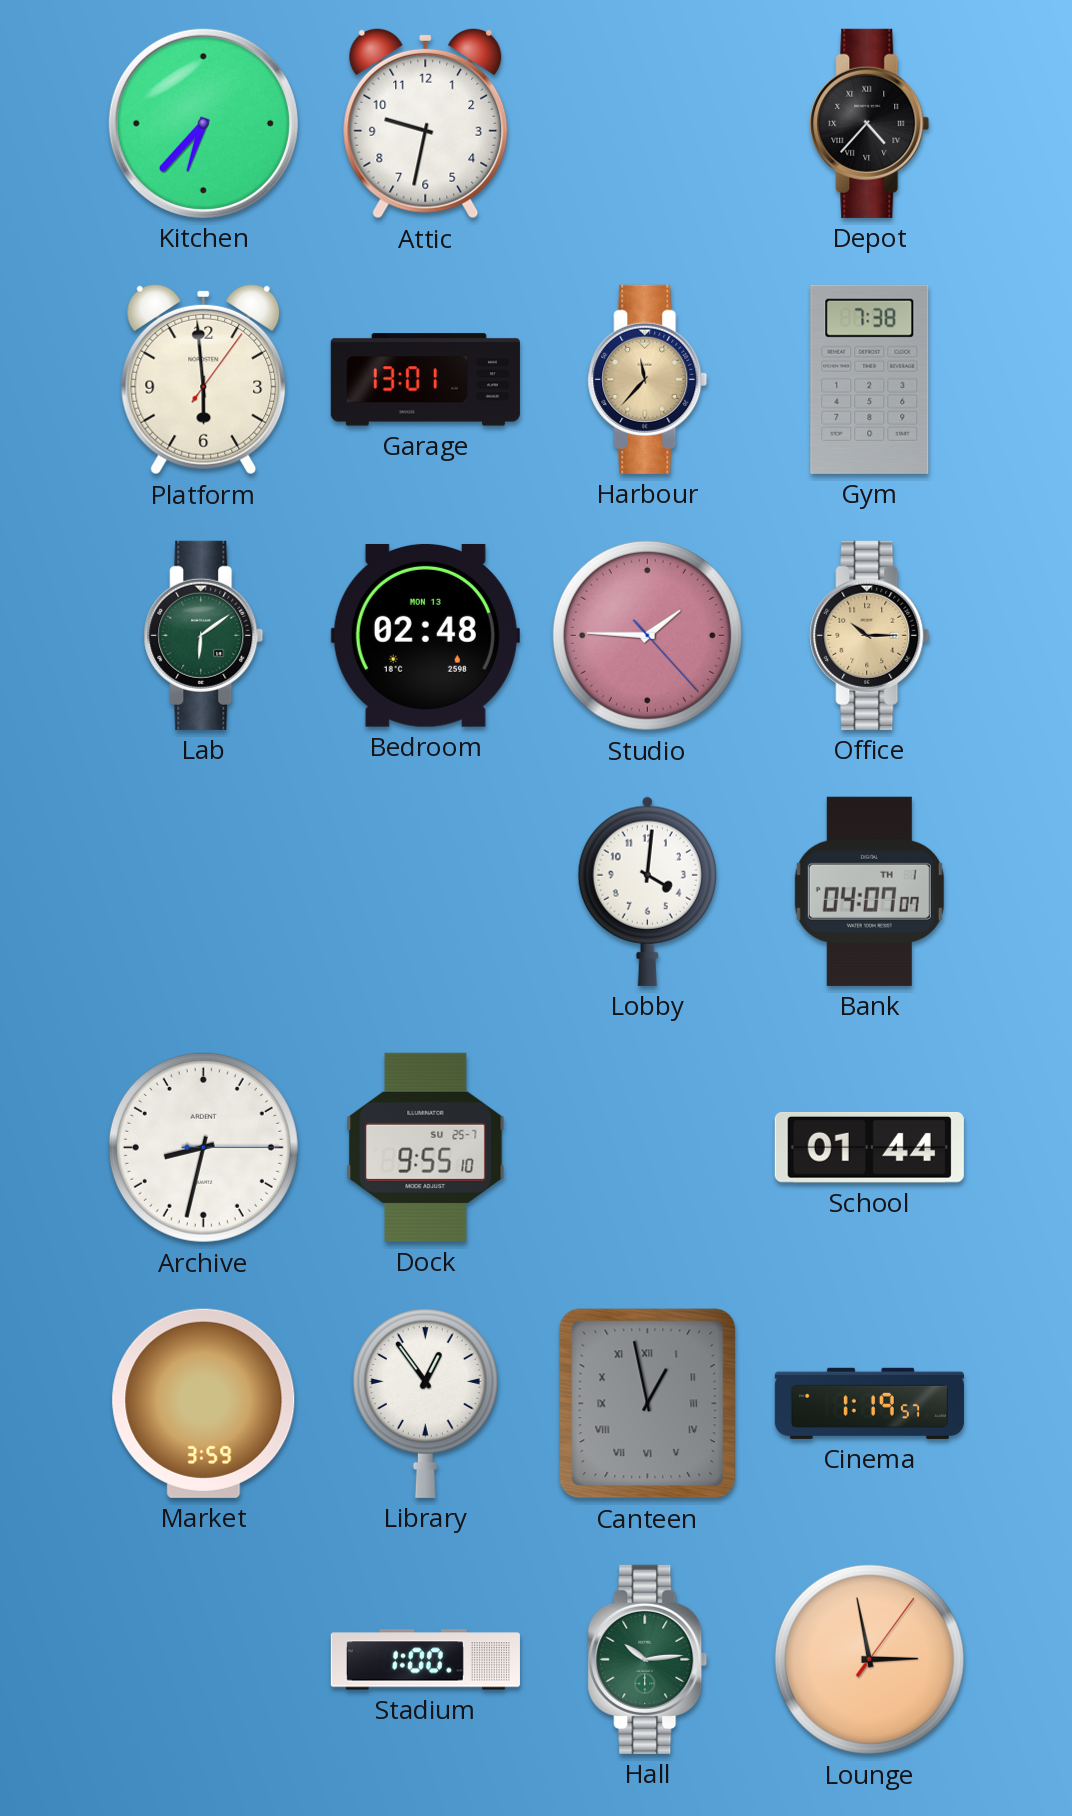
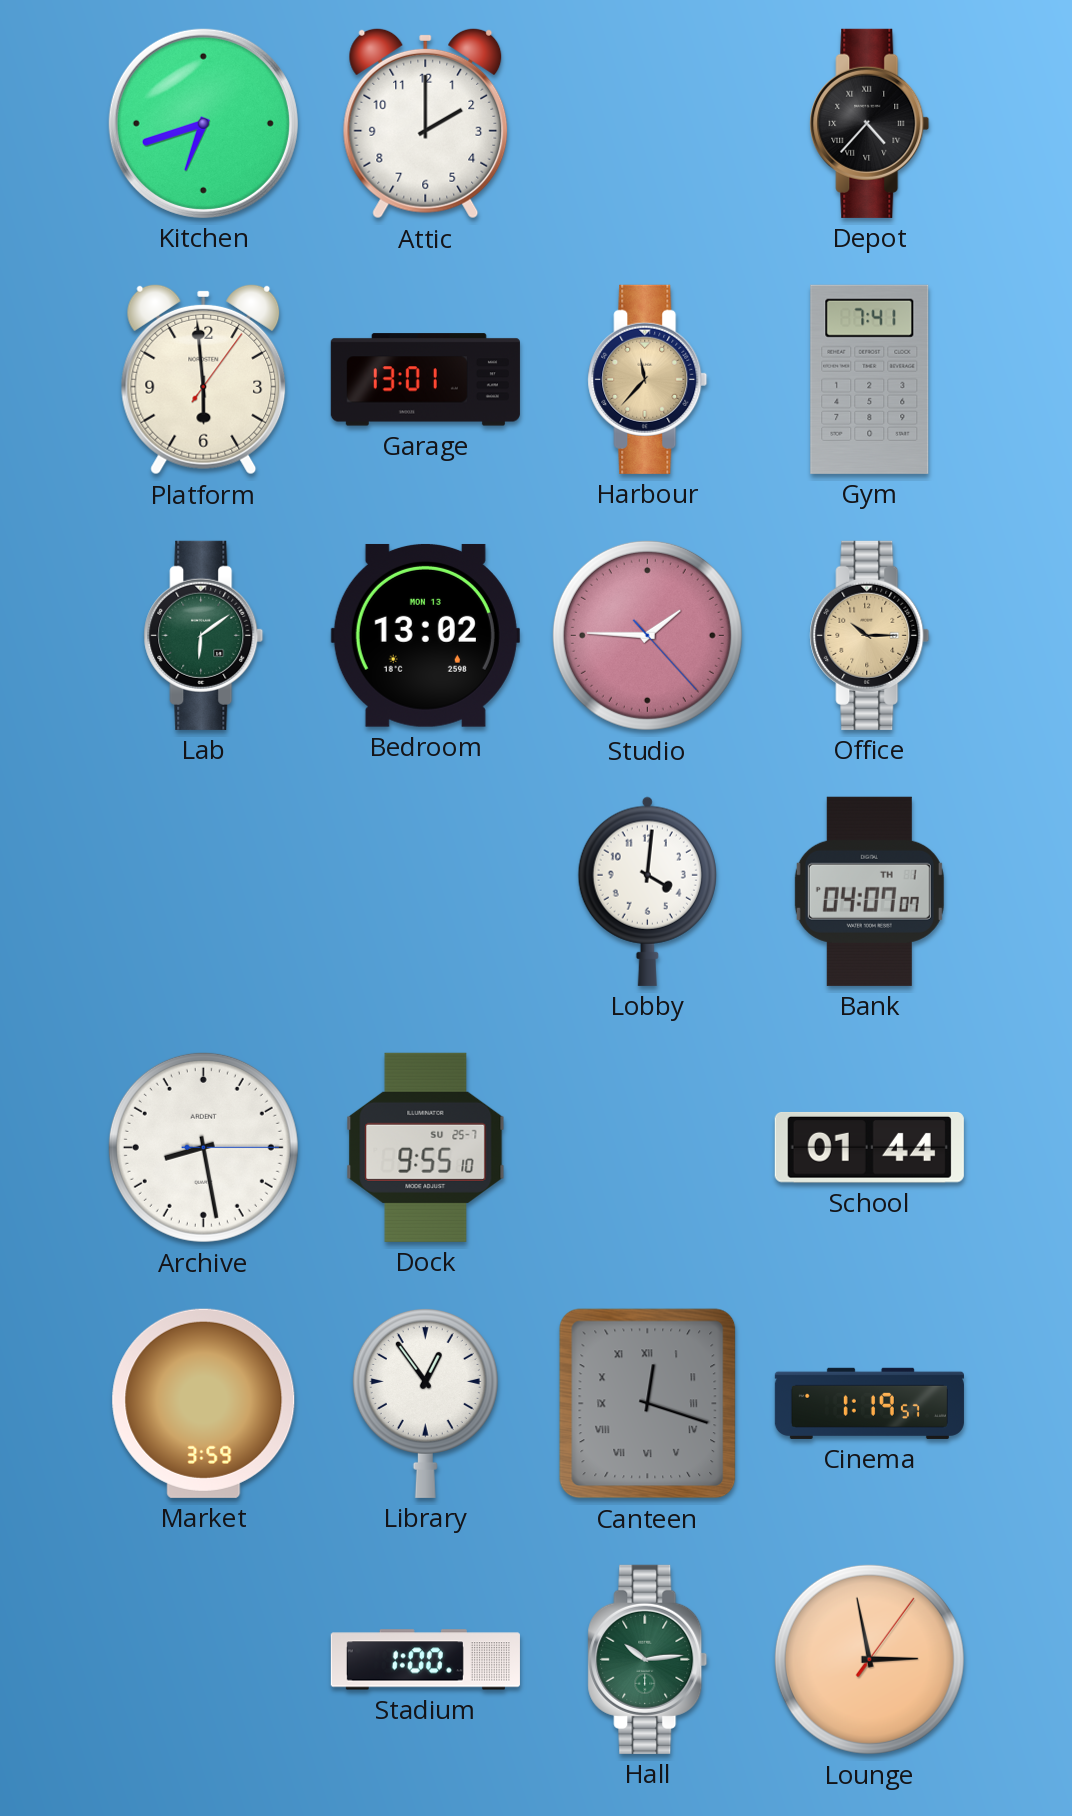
Kitchen: 6:37 -> 6:42 (203, 123)
Attic: 9:32 -> 2:00 (426, 123)
Gym: 7:38 -> 7:41 (870, 379)
Bedroom: 02:48 -> 13:02 (425, 635)
Archive: 8:32 -> 8:28 (203, 1147)
Canteen: 12:58 -> 12:18 (648, 1404)
